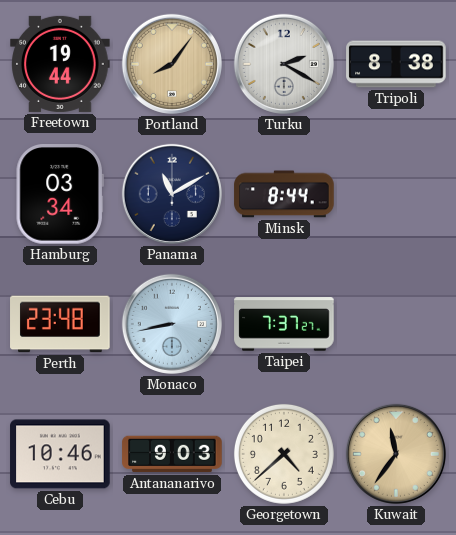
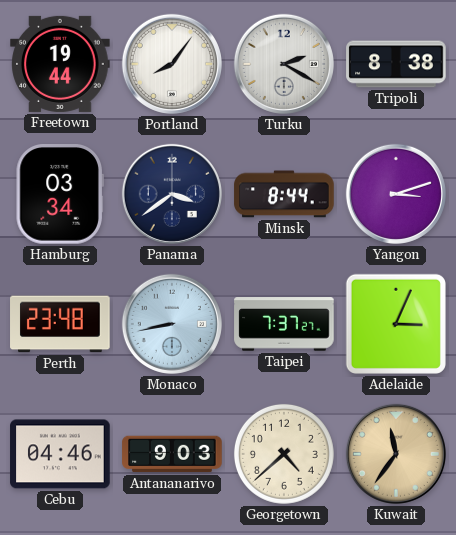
Portland dial: champagne -> white (172, 64)
Panama: 11:10 -> 3:39 (172, 194)
Yangon: none -> 3:12 (396, 194)
Adelaide: none -> 3:04 (396, 324)
Cebu: 10:46 -> 04:46 (60, 454)
